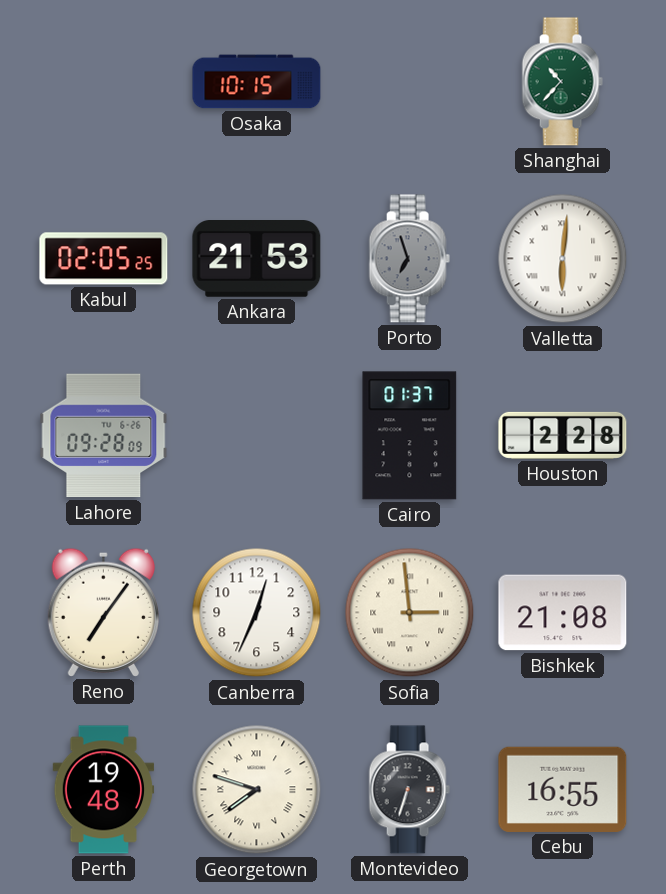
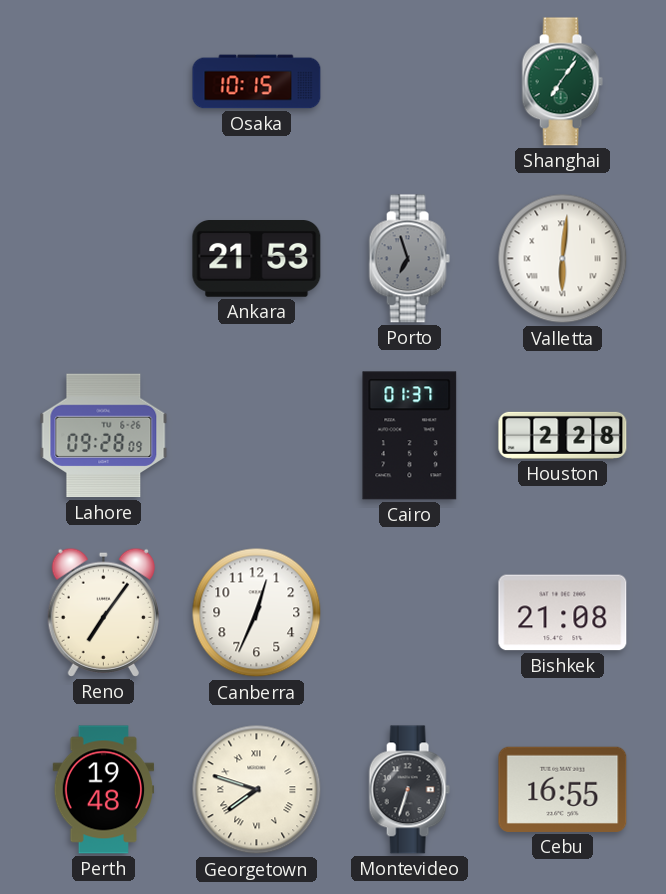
Shanghai: 10:37 -> 7:06 (562, 82)
Kabul: 02:05 -> none (104, 259)
Sofia: 2:59 -> none (410, 613)
